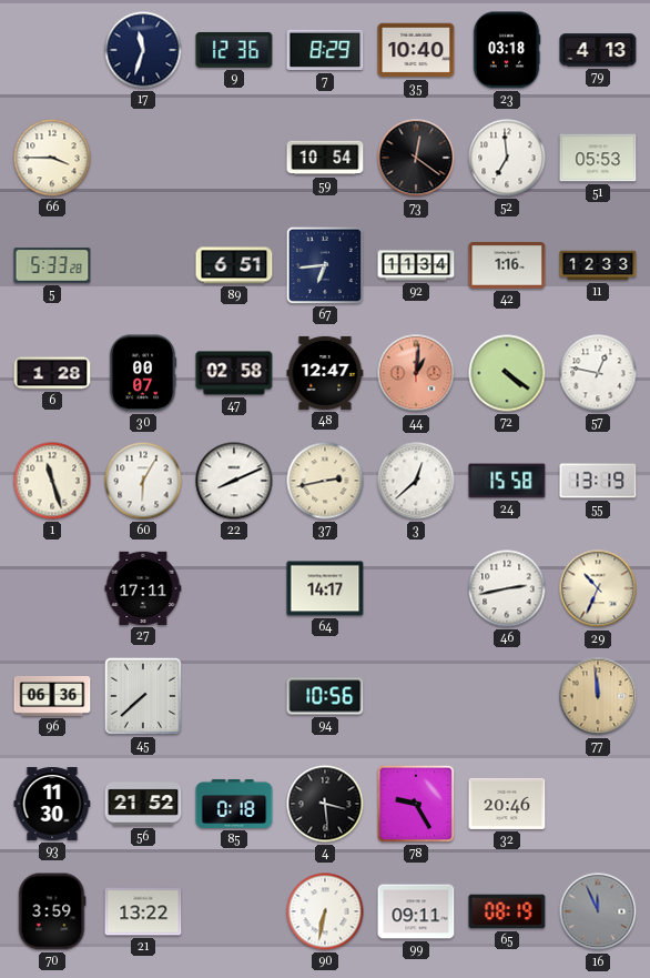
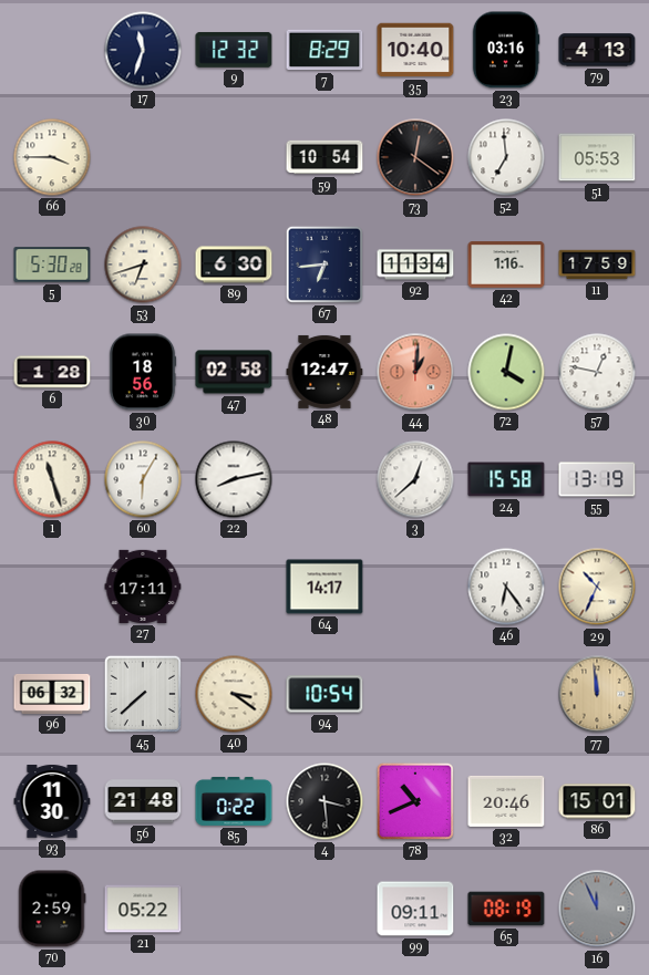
9: 12:36 -> 12:32 (234, 50)
23: 03:18 -> 03:16 (506, 50)
5: 5:33 -> 5:30 (52, 265)
53: none -> 6:42 (143, 265)
89: 6:51 -> 6:30 (234, 265)
11: 12:33 -> 17:59 (597, 265)
30: 00:07 -> 18:56 (143, 372)
72: 4:21 -> 4:02 (506, 372)
22: 8:11 -> 8:13 (234, 479)
37: 2:43 -> none (325, 481)
46: 2:43 -> 6:24 (506, 587)
96: 06:36 -> 06:32 (52, 694)
40: none -> 3:21 (234, 694)
94: 10:56 -> 10:54 (324, 694)
56: 21:52 -> 21:48 (143, 801)
85: 0:18 -> 0:22 (234, 801)
78: 9:25 -> 10:41 (415, 801)
86: none -> 15:01 (597, 801)
70: 3:59 -> 2:59 (52, 909)
21: 13:22 -> 05:22 (143, 909)
90: 6:32 -> none (325, 911)
